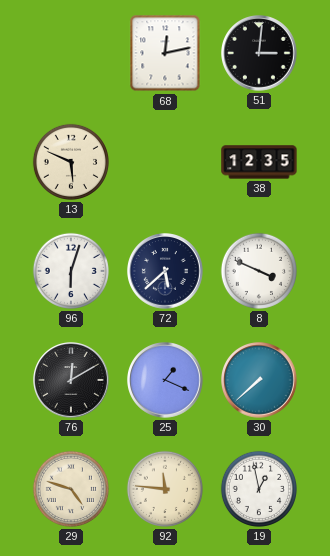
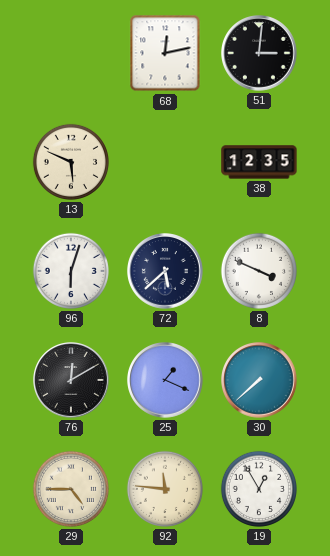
29: 4:48 -> 4:45 (71, 489)
19: 12:58 -> 12:55 (259, 489)
